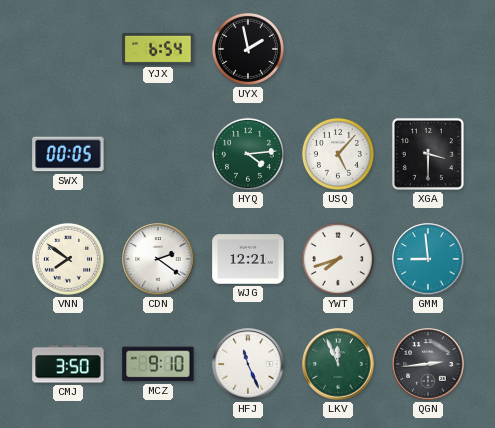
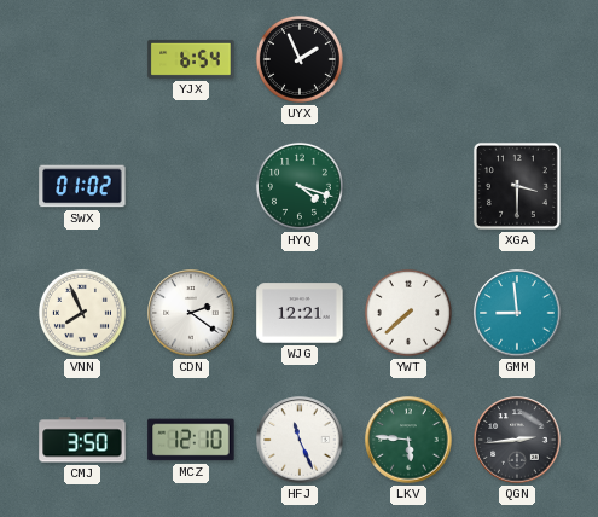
UYX: 1:58 -> 1:56 (300, 59)
SWX: 00:05 -> 01:02 (82, 186)
HYQ: 4:14 -> 4:18 (300, 186)
USQ: 5:07 -> none (338, 154)
VNN: 7:51 -> 7:56 (82, 313)
YWT: 7:42 -> 7:38 (408, 313)
MCZ: 9:10 -> 12:10 (191, 440)
LKV: 11:56 -> 5:46 (408, 440)
